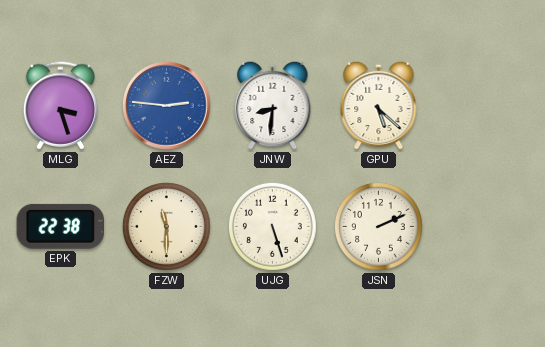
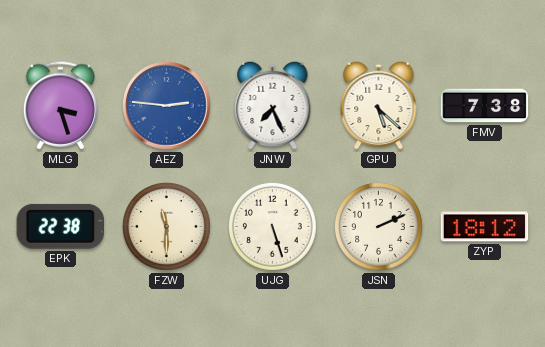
JNW: 8:31 -> 7:26 (273, 105)
FMV: none -> 7:38 (485, 106)
ZYP: none -> 18:12 (485, 227)
